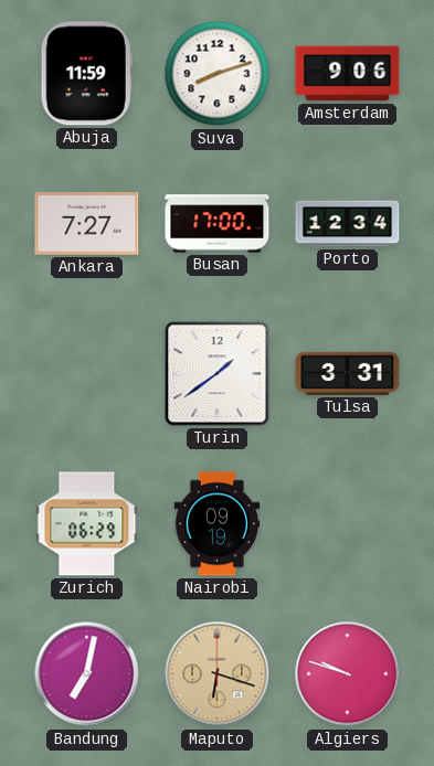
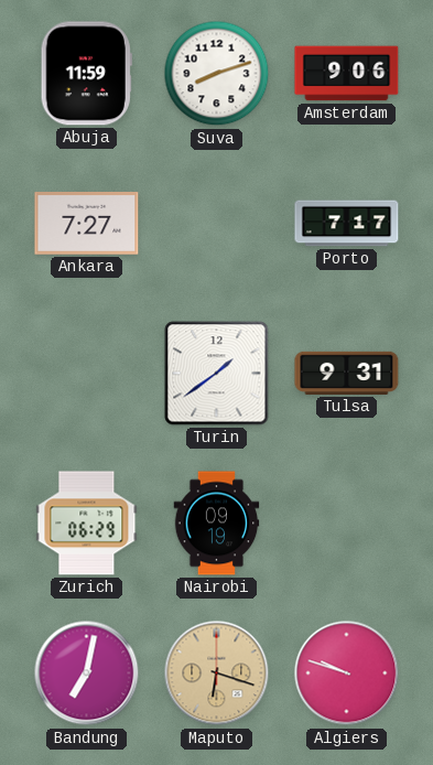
Busan: 17:00 -> none (218, 224)
Porto: 12:34 -> 7:17 (347, 224)
Tulsa: 3:31 -> 9:31 (347, 373)
